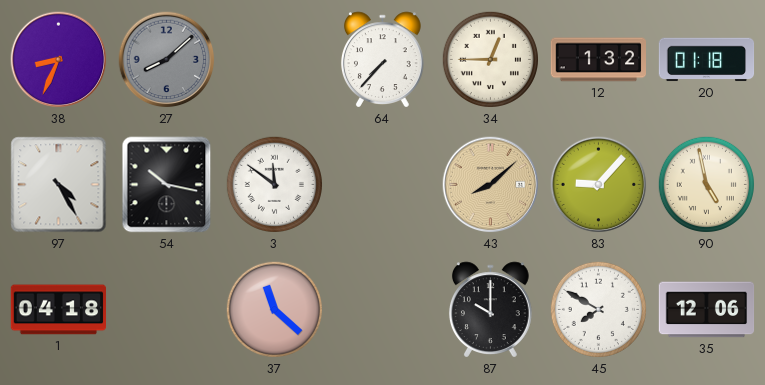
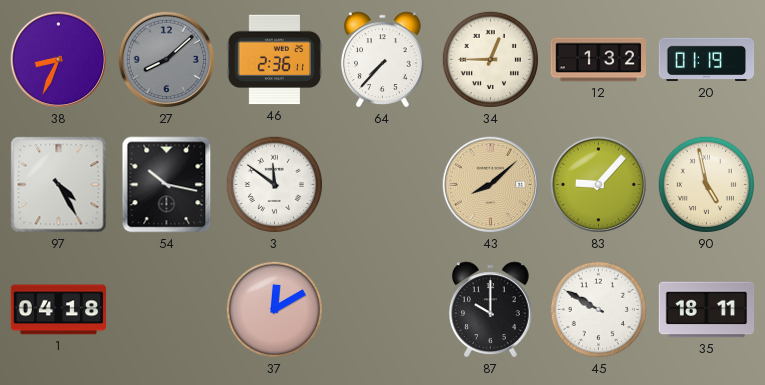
46: none -> 2:36 (275, 60)
20: 01:18 -> 01:19 (707, 60)
37: 11:22 -> 12:10 (274, 309)
45: 7:50 -> 9:50 (598, 309)
35: 12:06 -> 18:11 (707, 310)
